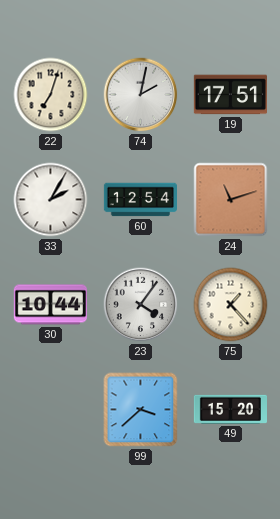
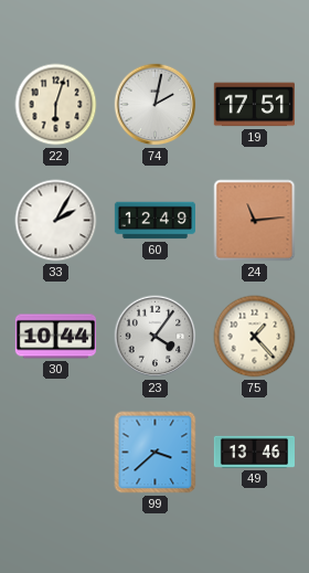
22: 7:03 -> 6:03 (56, 105)
60: 12:54 -> 12:49 (154, 221)
24: 11:12 -> 11:14 (255, 221)
49: 15:20 -> 13:46 (254, 452)
